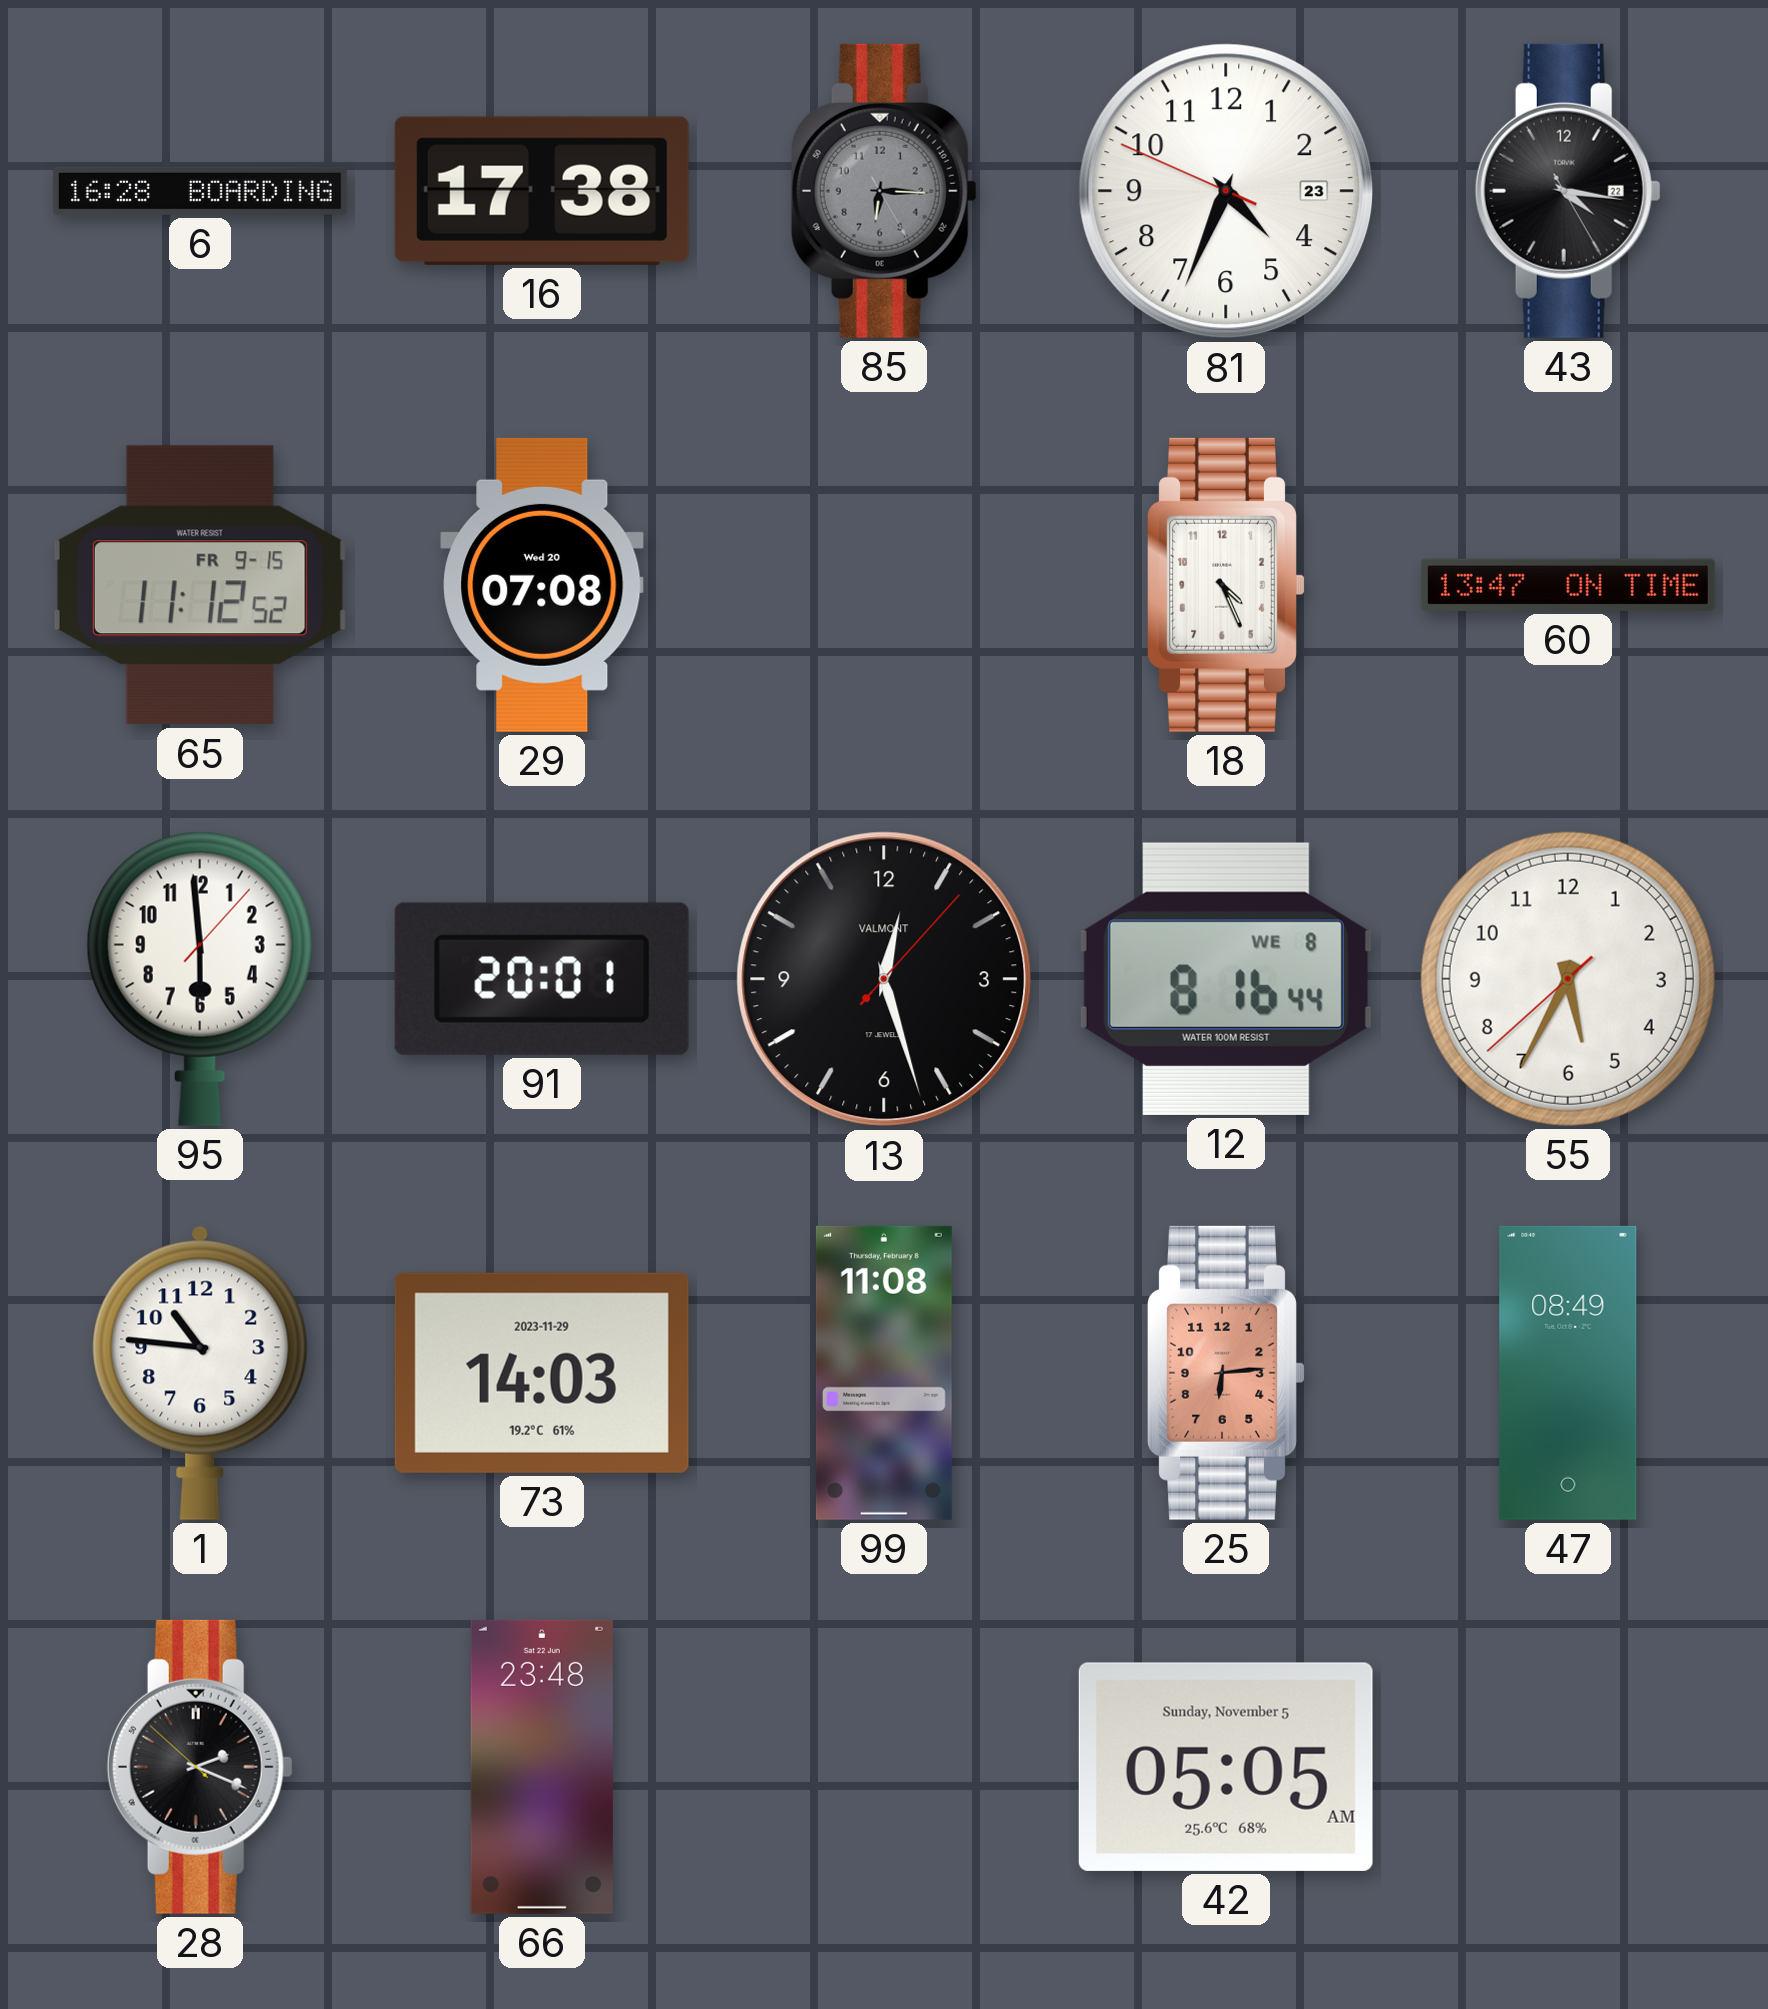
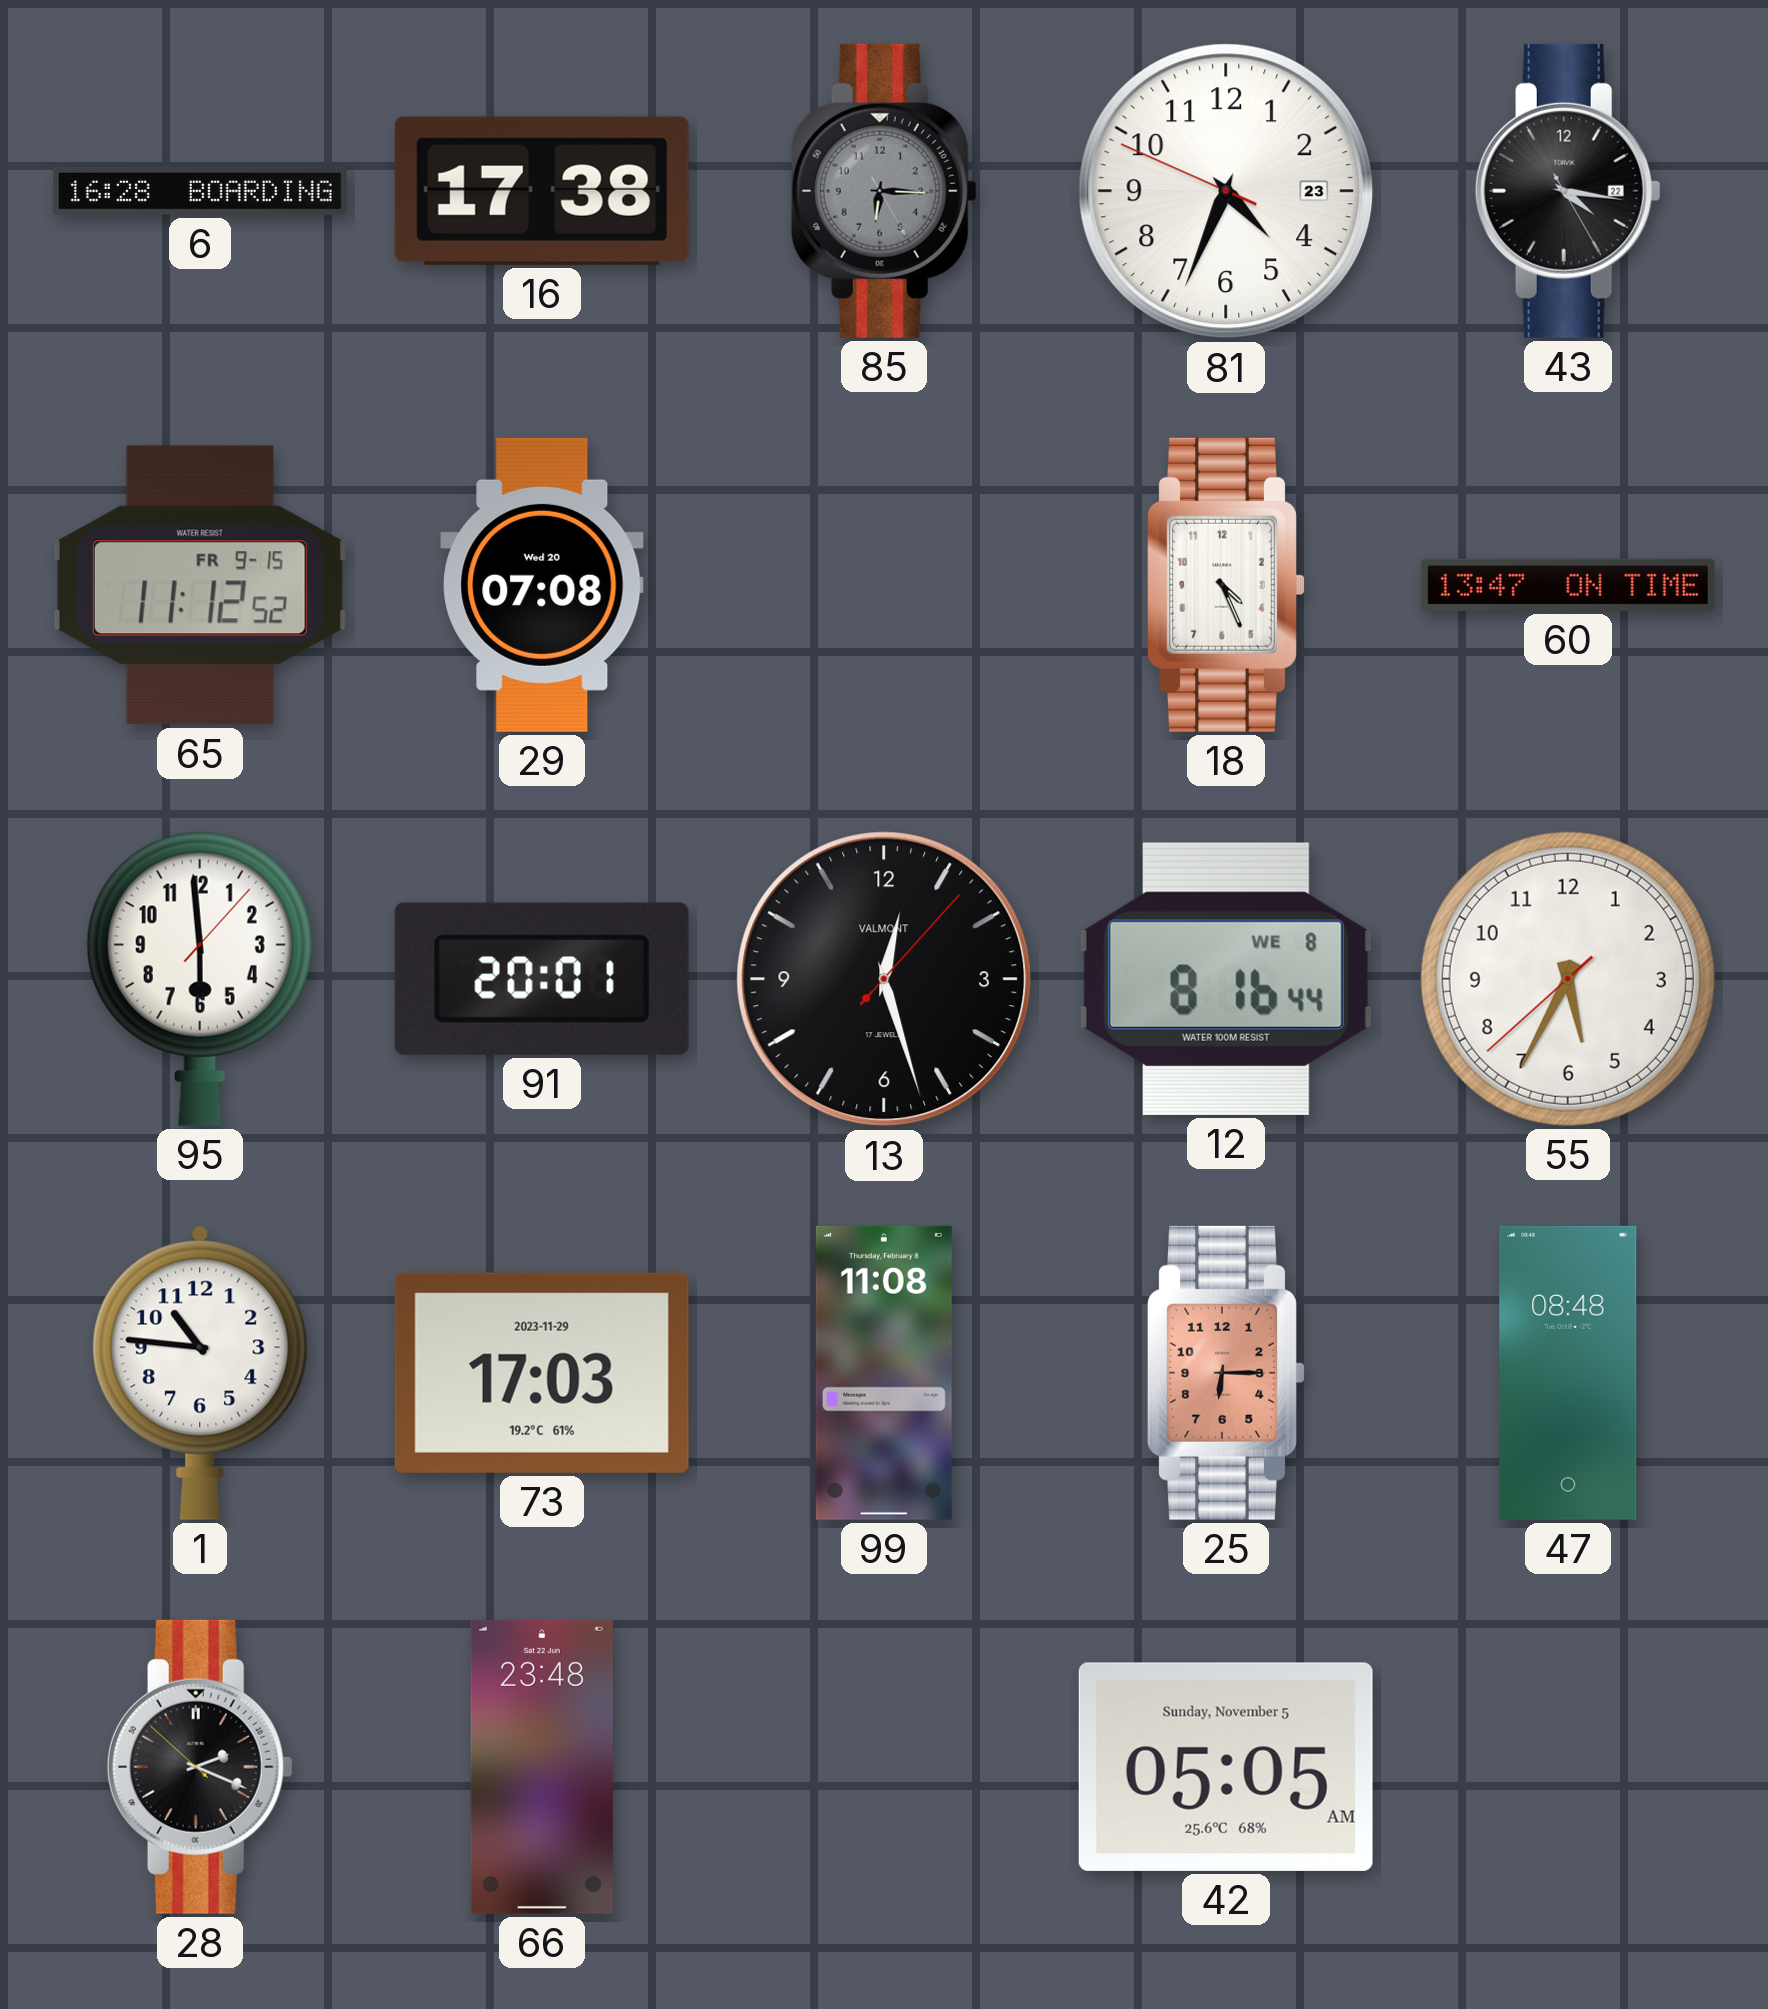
73: 14:03 -> 17:03 (542, 1373)
25: 6:14 -> 6:15 (1226, 1373)
47: 08:49 -> 08:48 (1568, 1373)
